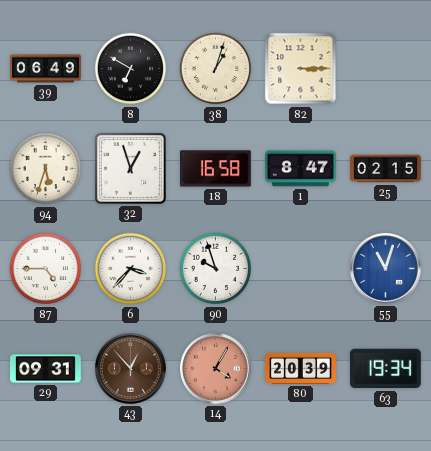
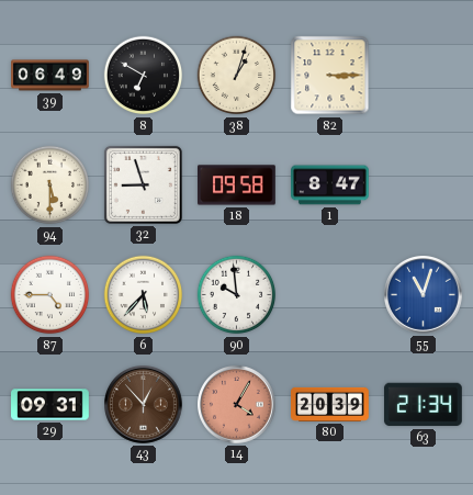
94: 5:33 -> 5:30 (50, 185)
32: 12:57 -> 8:57 (143, 184)
18: 16:58 -> 09:58 (237, 185)
25: 02:15 -> none (386, 169)
6: 3:37 -> 5:37 (144, 295)
90: 9:57 -> 9:59 (237, 295)
63: 19:34 -> 21:34 (423, 405)
